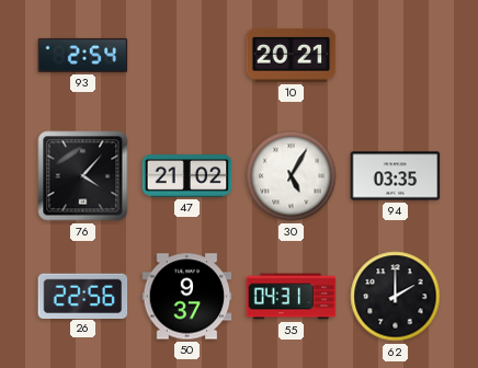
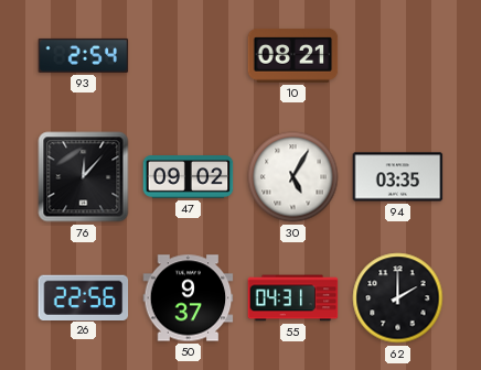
10: 20:21 -> 08:21 (293, 55)
76: 4:07 -> 12:07 (84, 177)
47: 21:02 -> 09:02 (189, 177)
